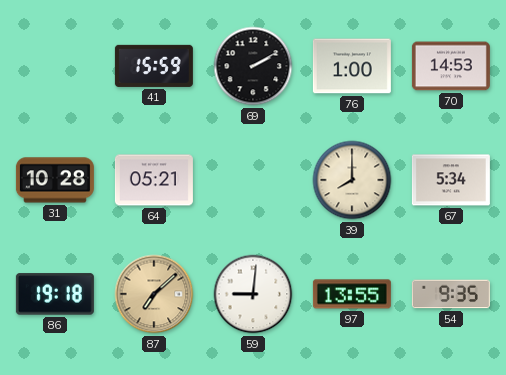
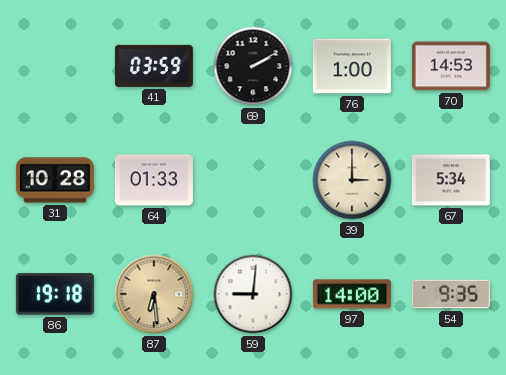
41: 15:59 -> 03:59 (154, 66)
64: 05:21 -> 01:33 (154, 180)
39: 8:00 -> 3:00 (352, 180)
87: 7:08 -> 6:29 (154, 294)
97: 13:55 -> 14:00 (352, 294)
